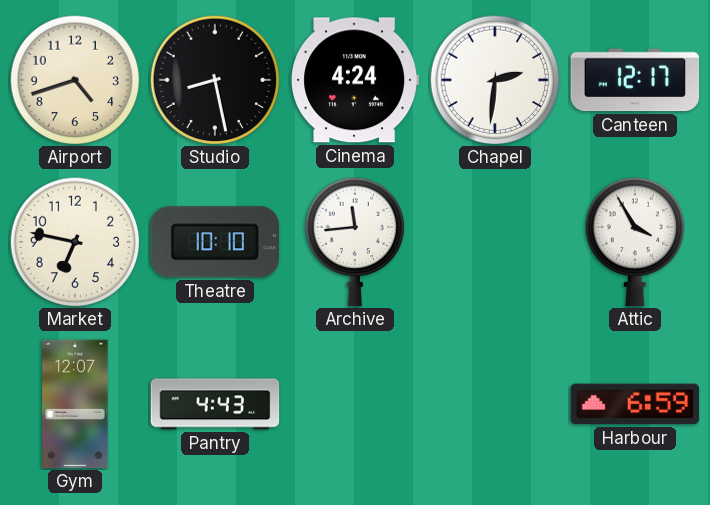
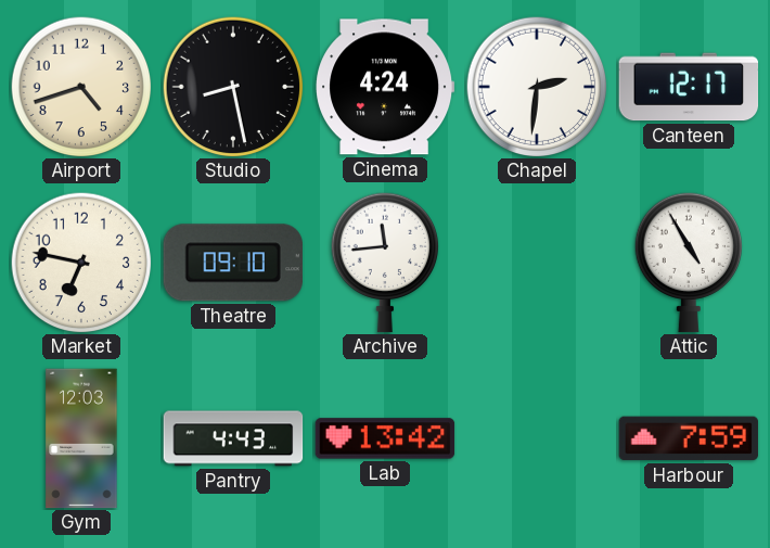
Theatre: 10:10 -> 09:10 (233, 263)
Attic: 3:55 -> 4:55 (688, 263)
Gym: 12:07 -> 12:03 (81, 438)
Lab: none -> 13:42 (385, 438)
Harbour: 6:59 -> 7:59 (689, 438)
